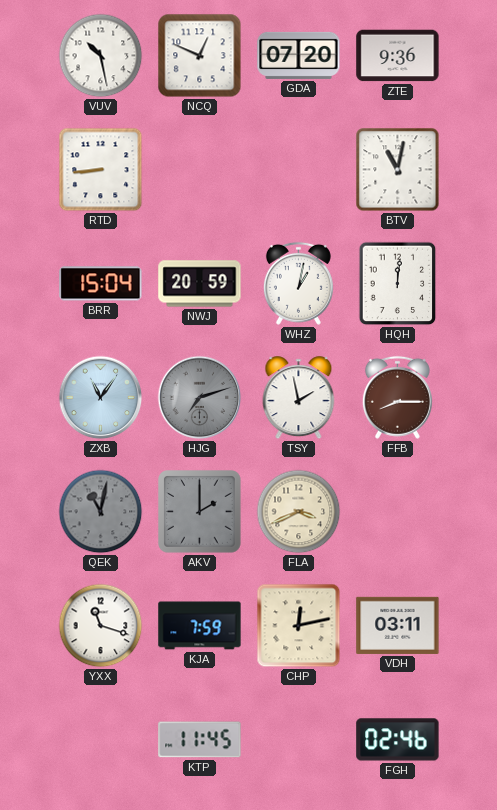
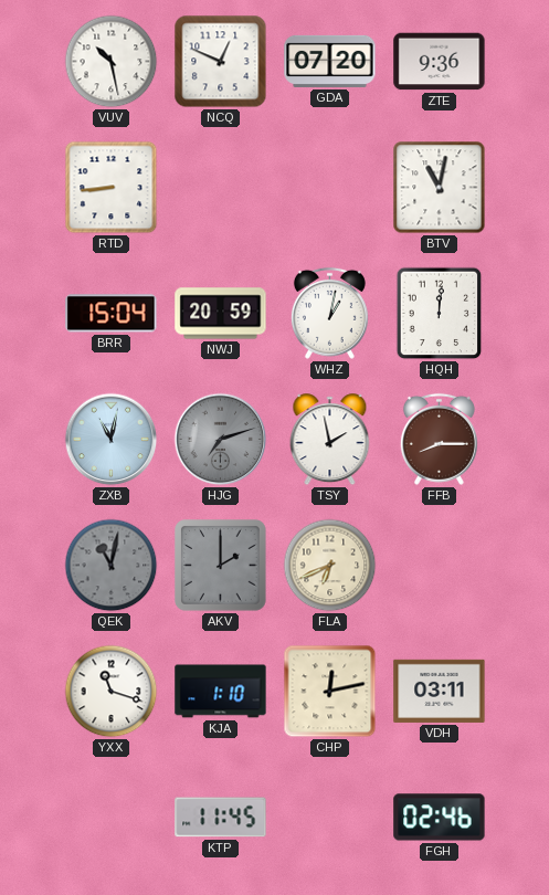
ZXB: 11:06 -> 11:02 (112, 440)
FLA: 3:41 -> 6:41 (330, 566)
KJA: 7:59 -> 1:10 (221, 692)
